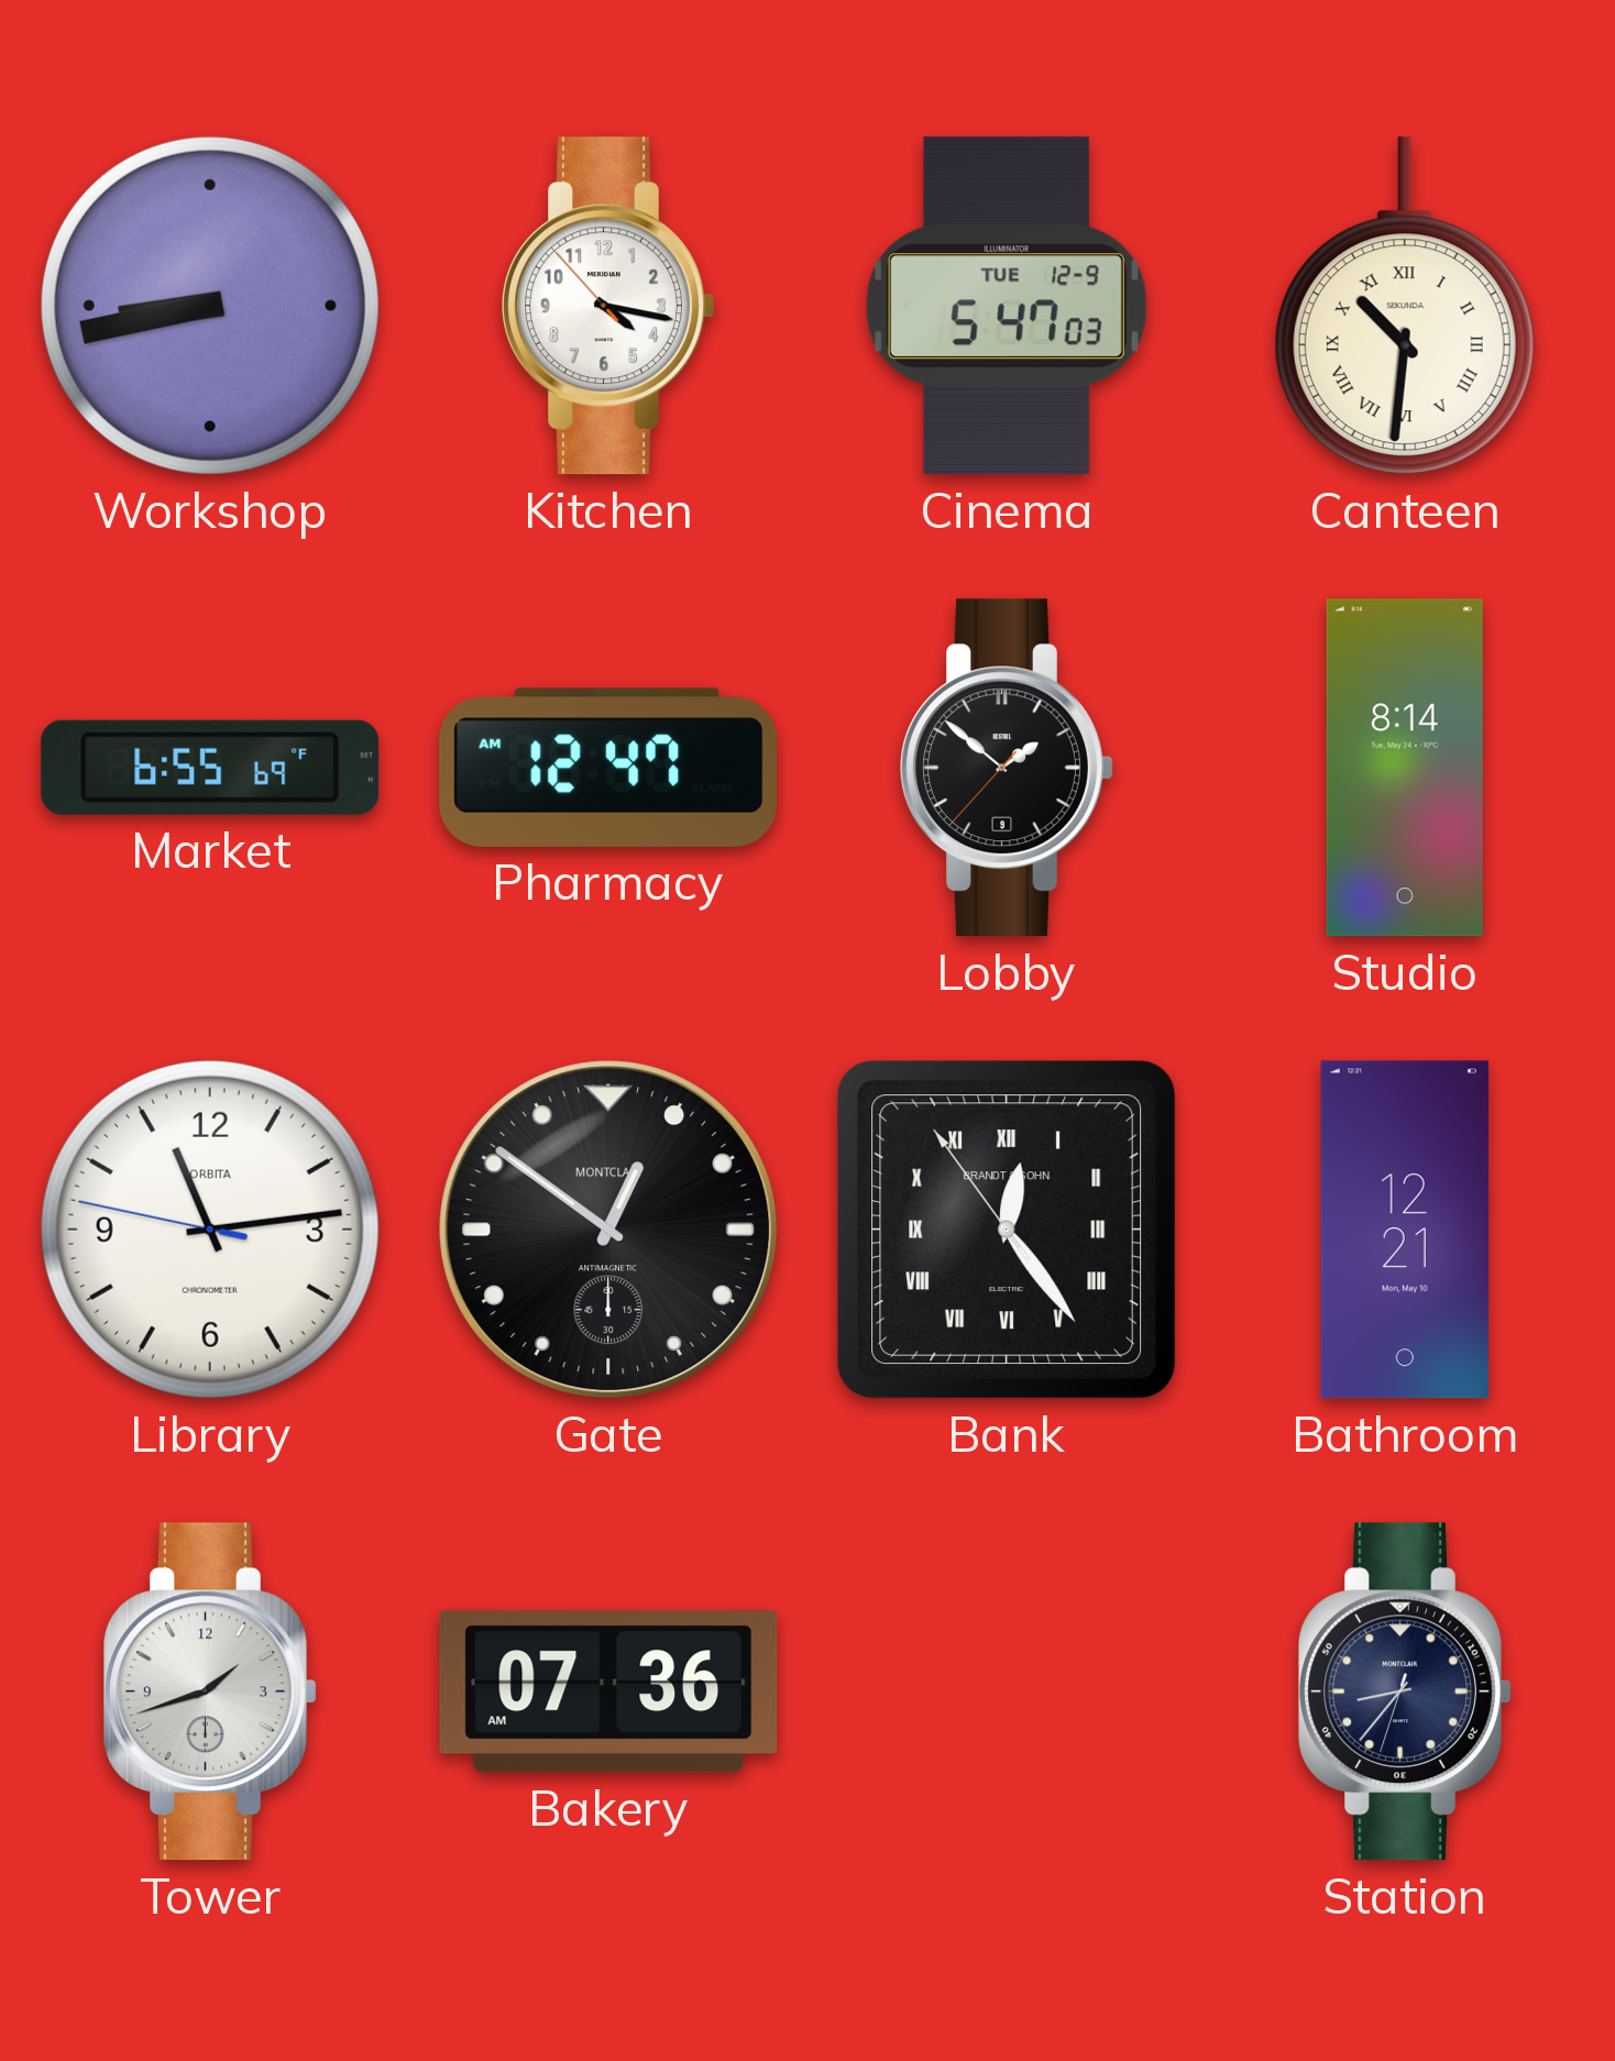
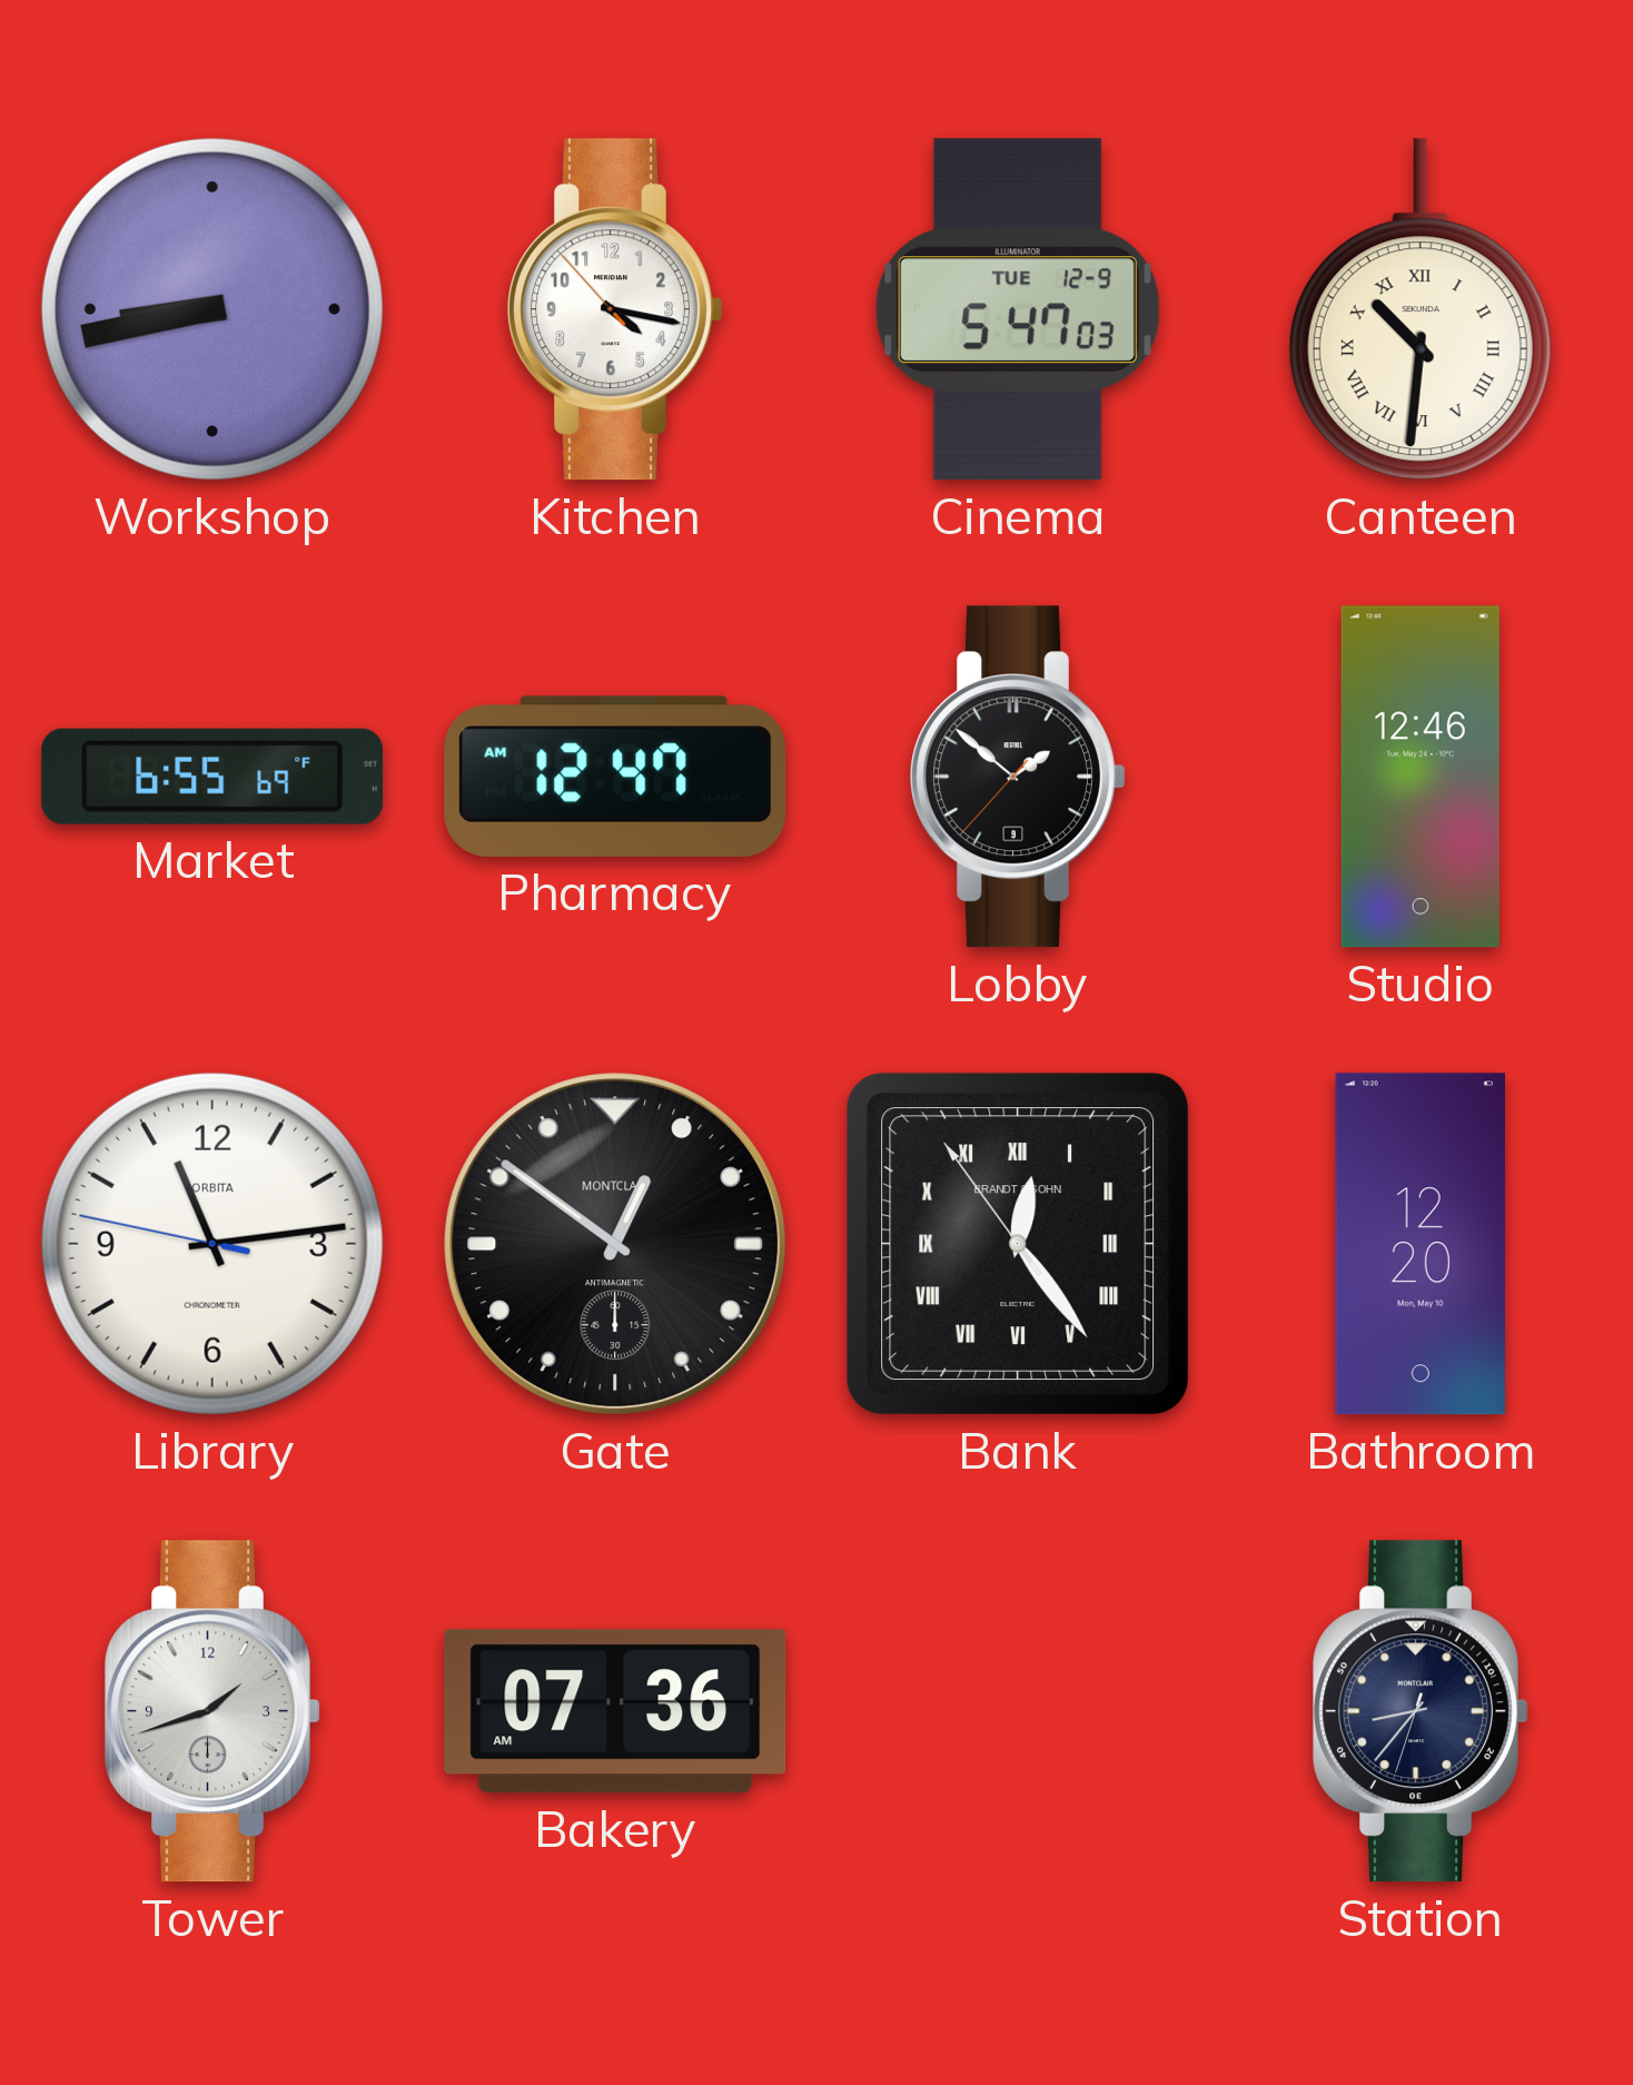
Studio: 8:14 -> 12:46 (1421, 777)
Bathroom: 12:21 -> 12:20 (1421, 1244)
